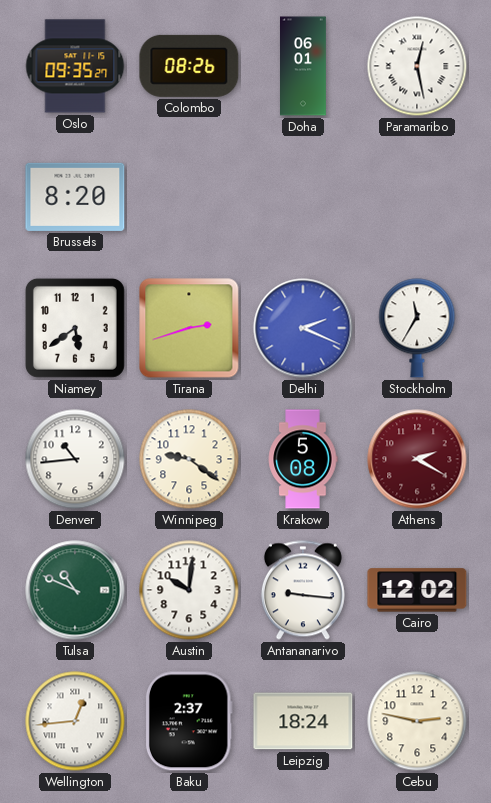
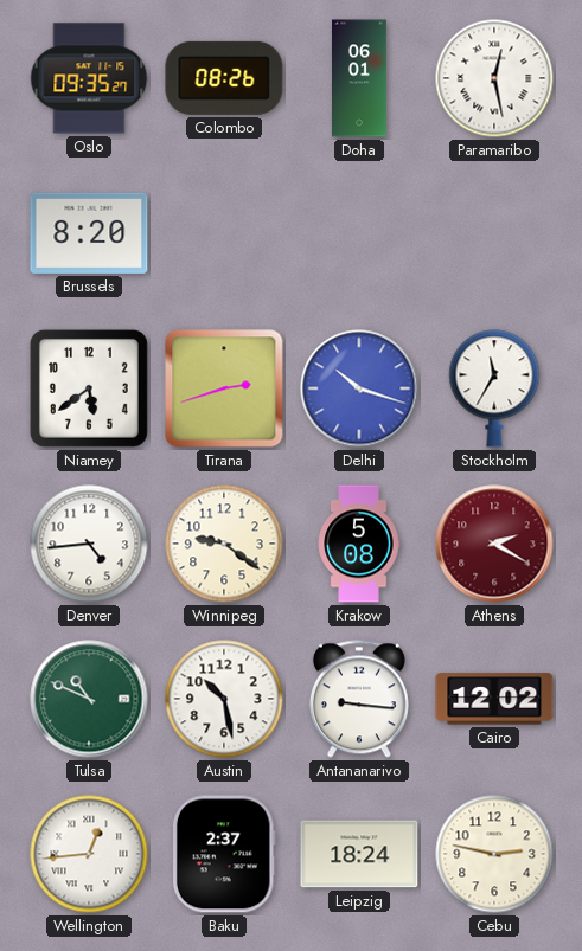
Delhi: 2:19 -> 10:18 (359, 388)
Denver: 10:44 -> 4:44 (89, 544)
Austin: 10:01 -> 10:28 (224, 699)
